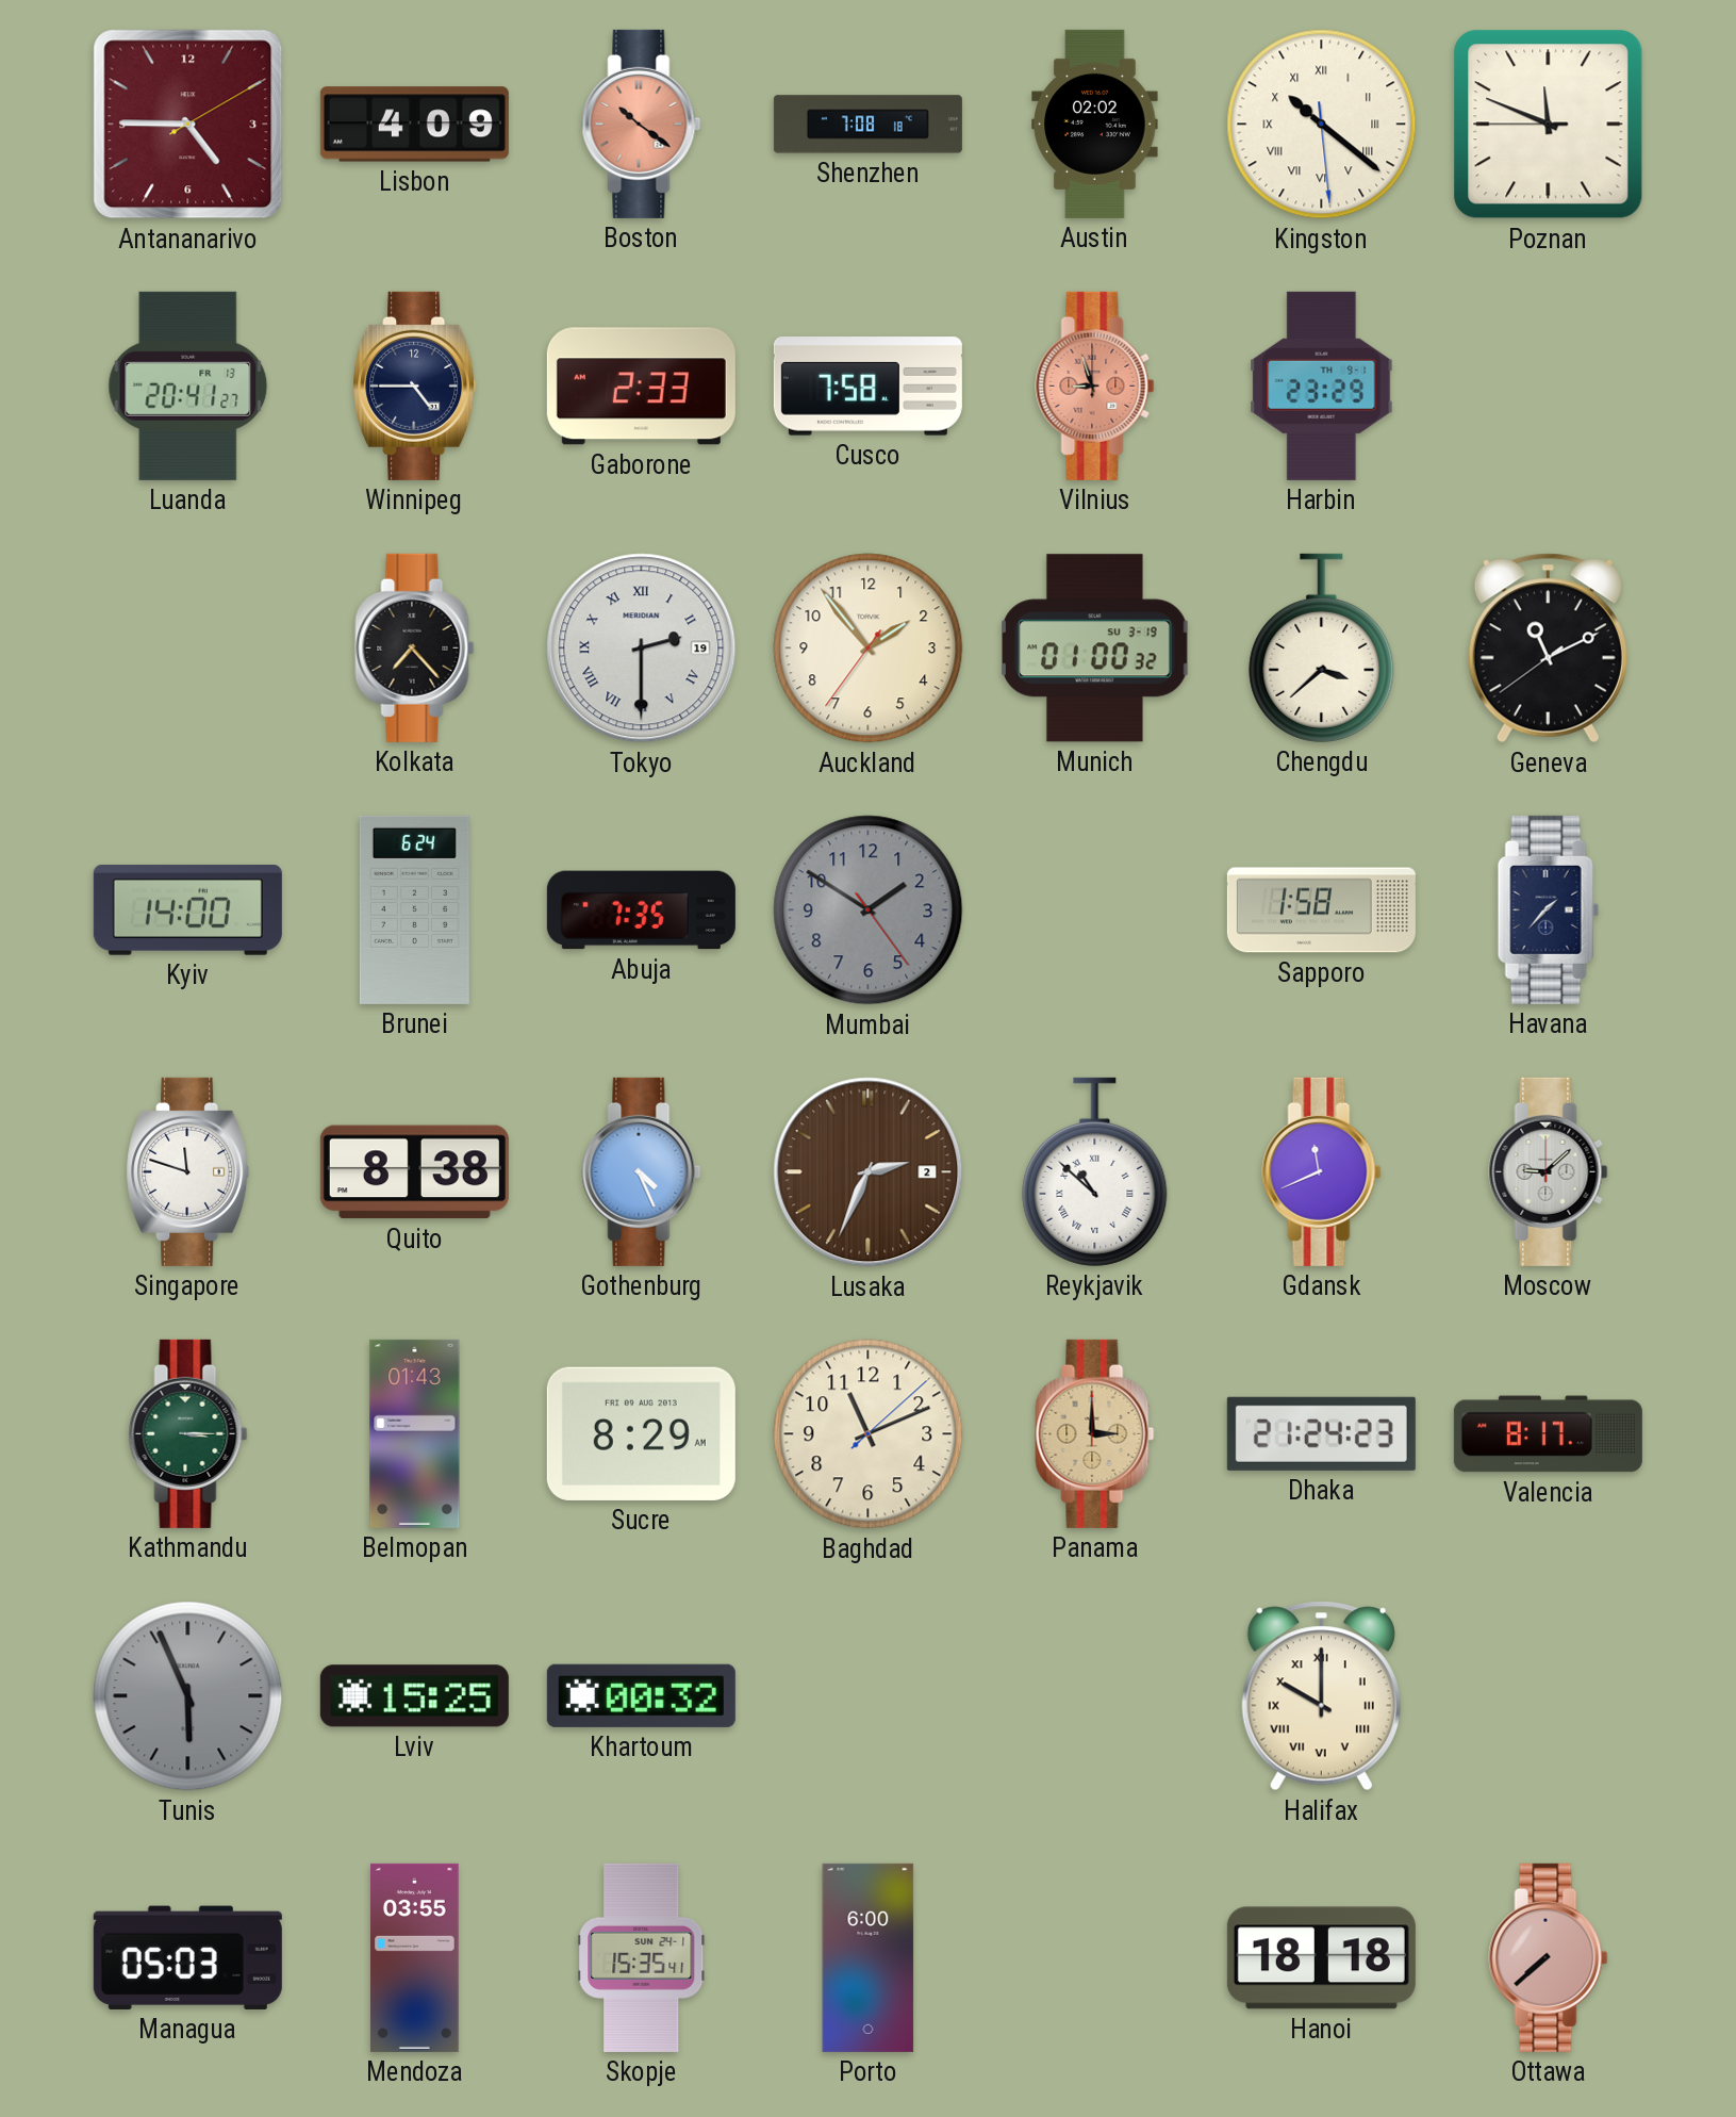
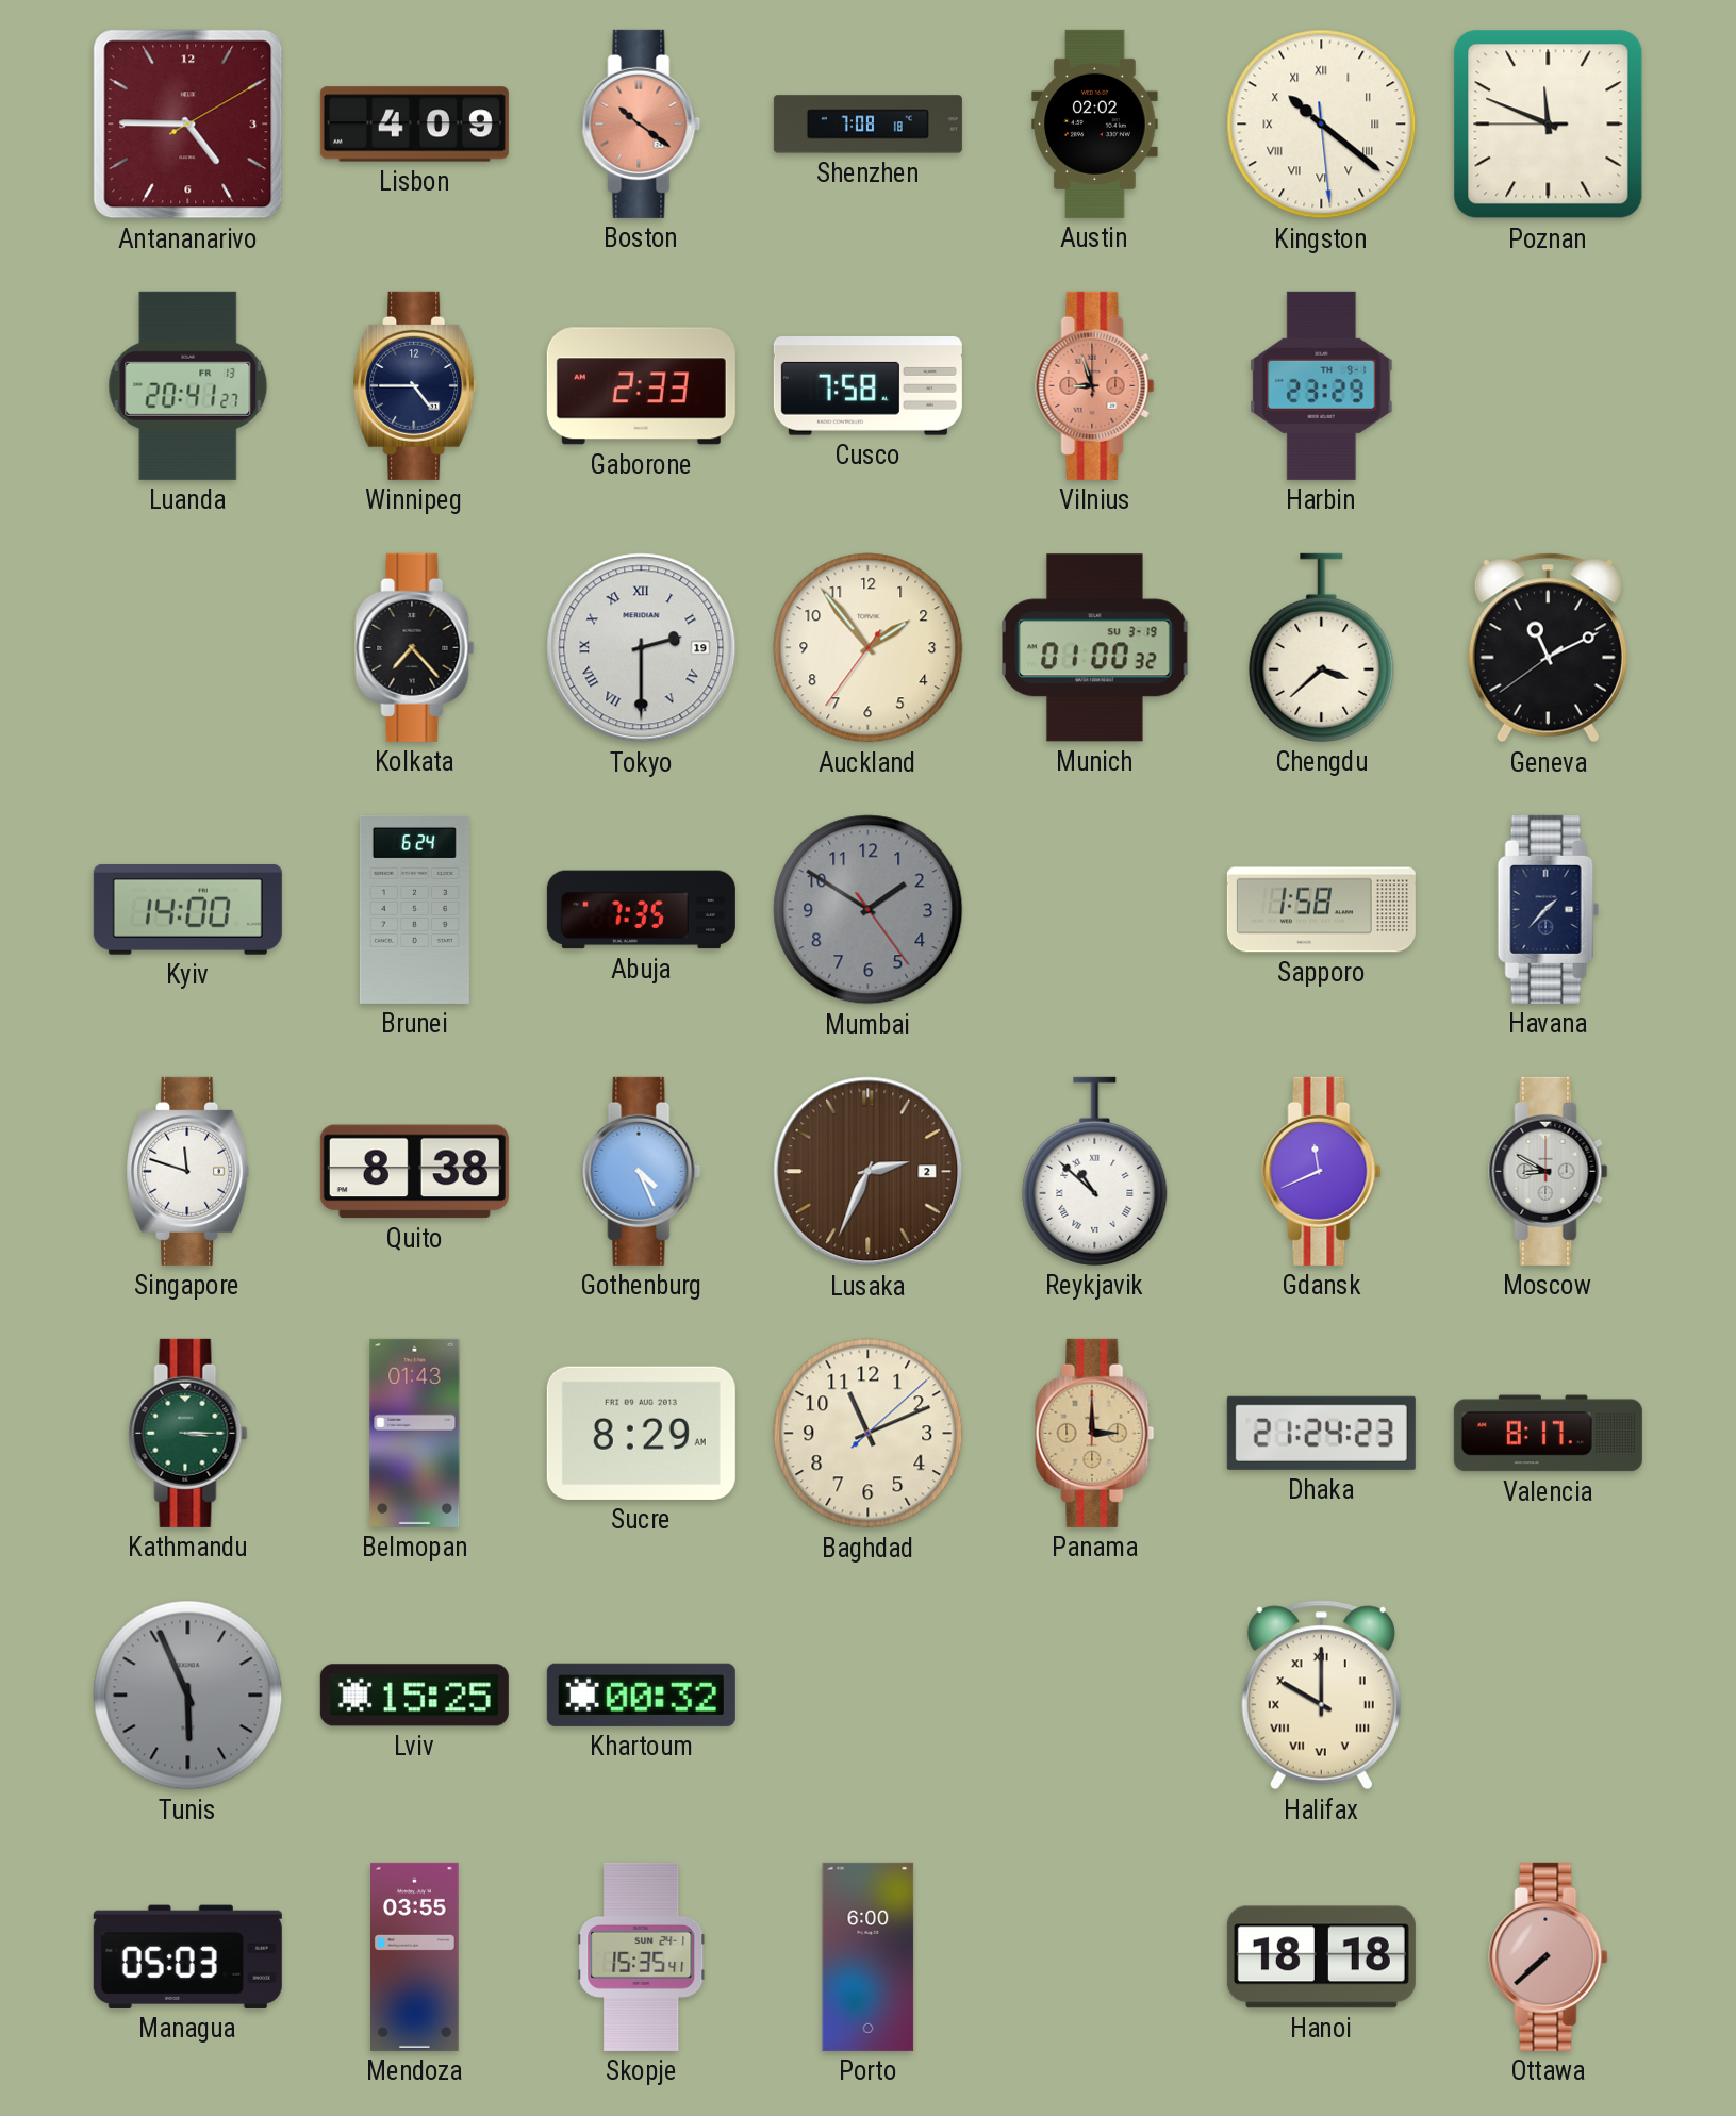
Moscow: 9:08 -> 8:50 (1549, 1171)
